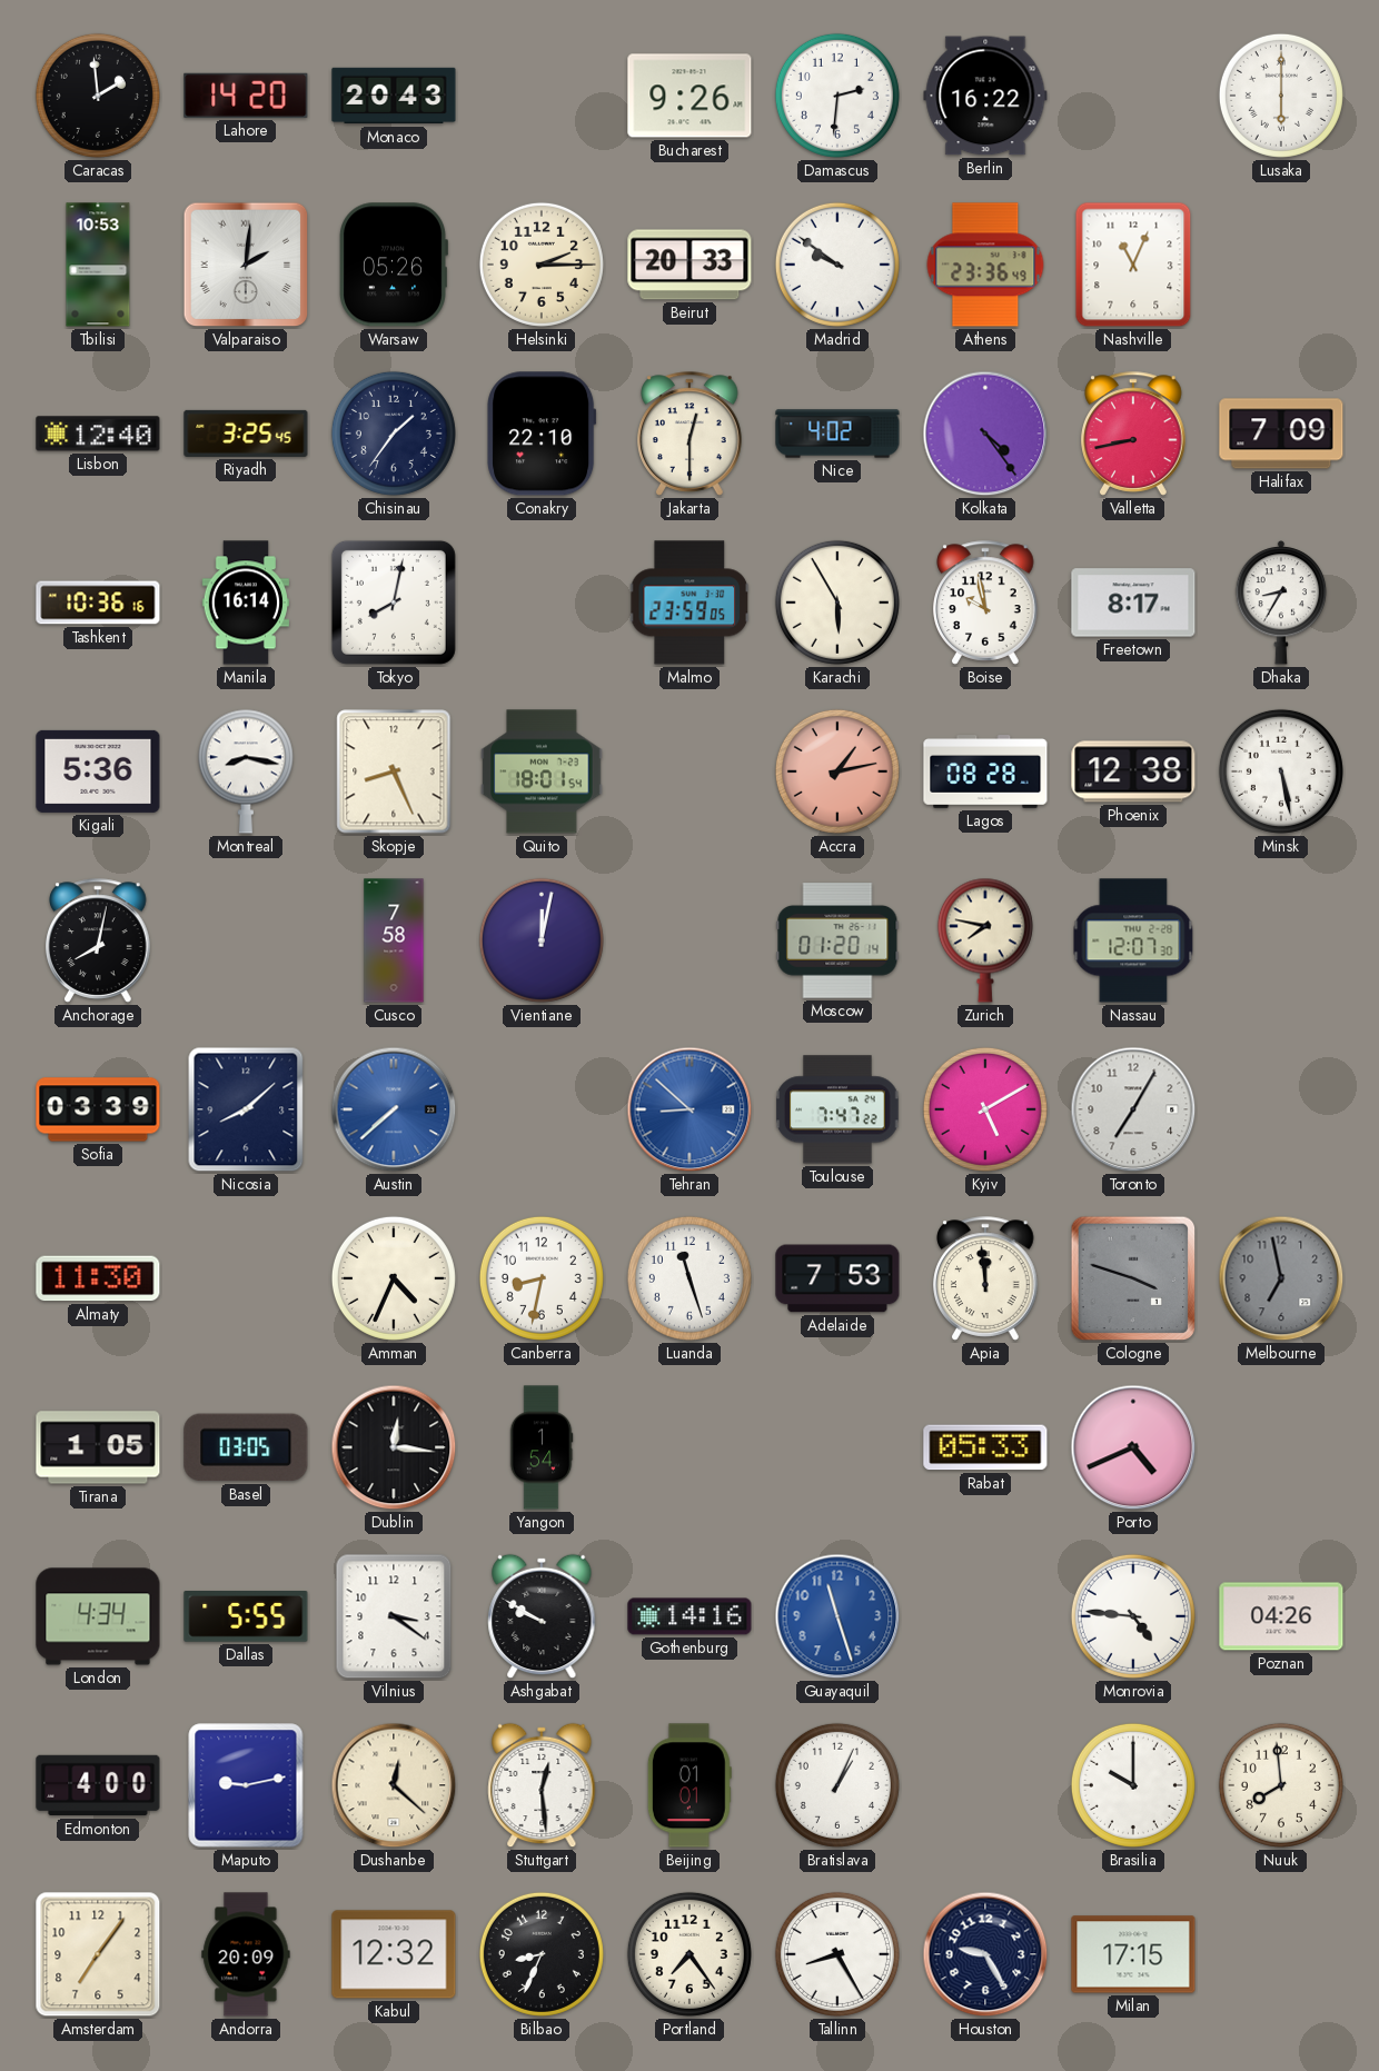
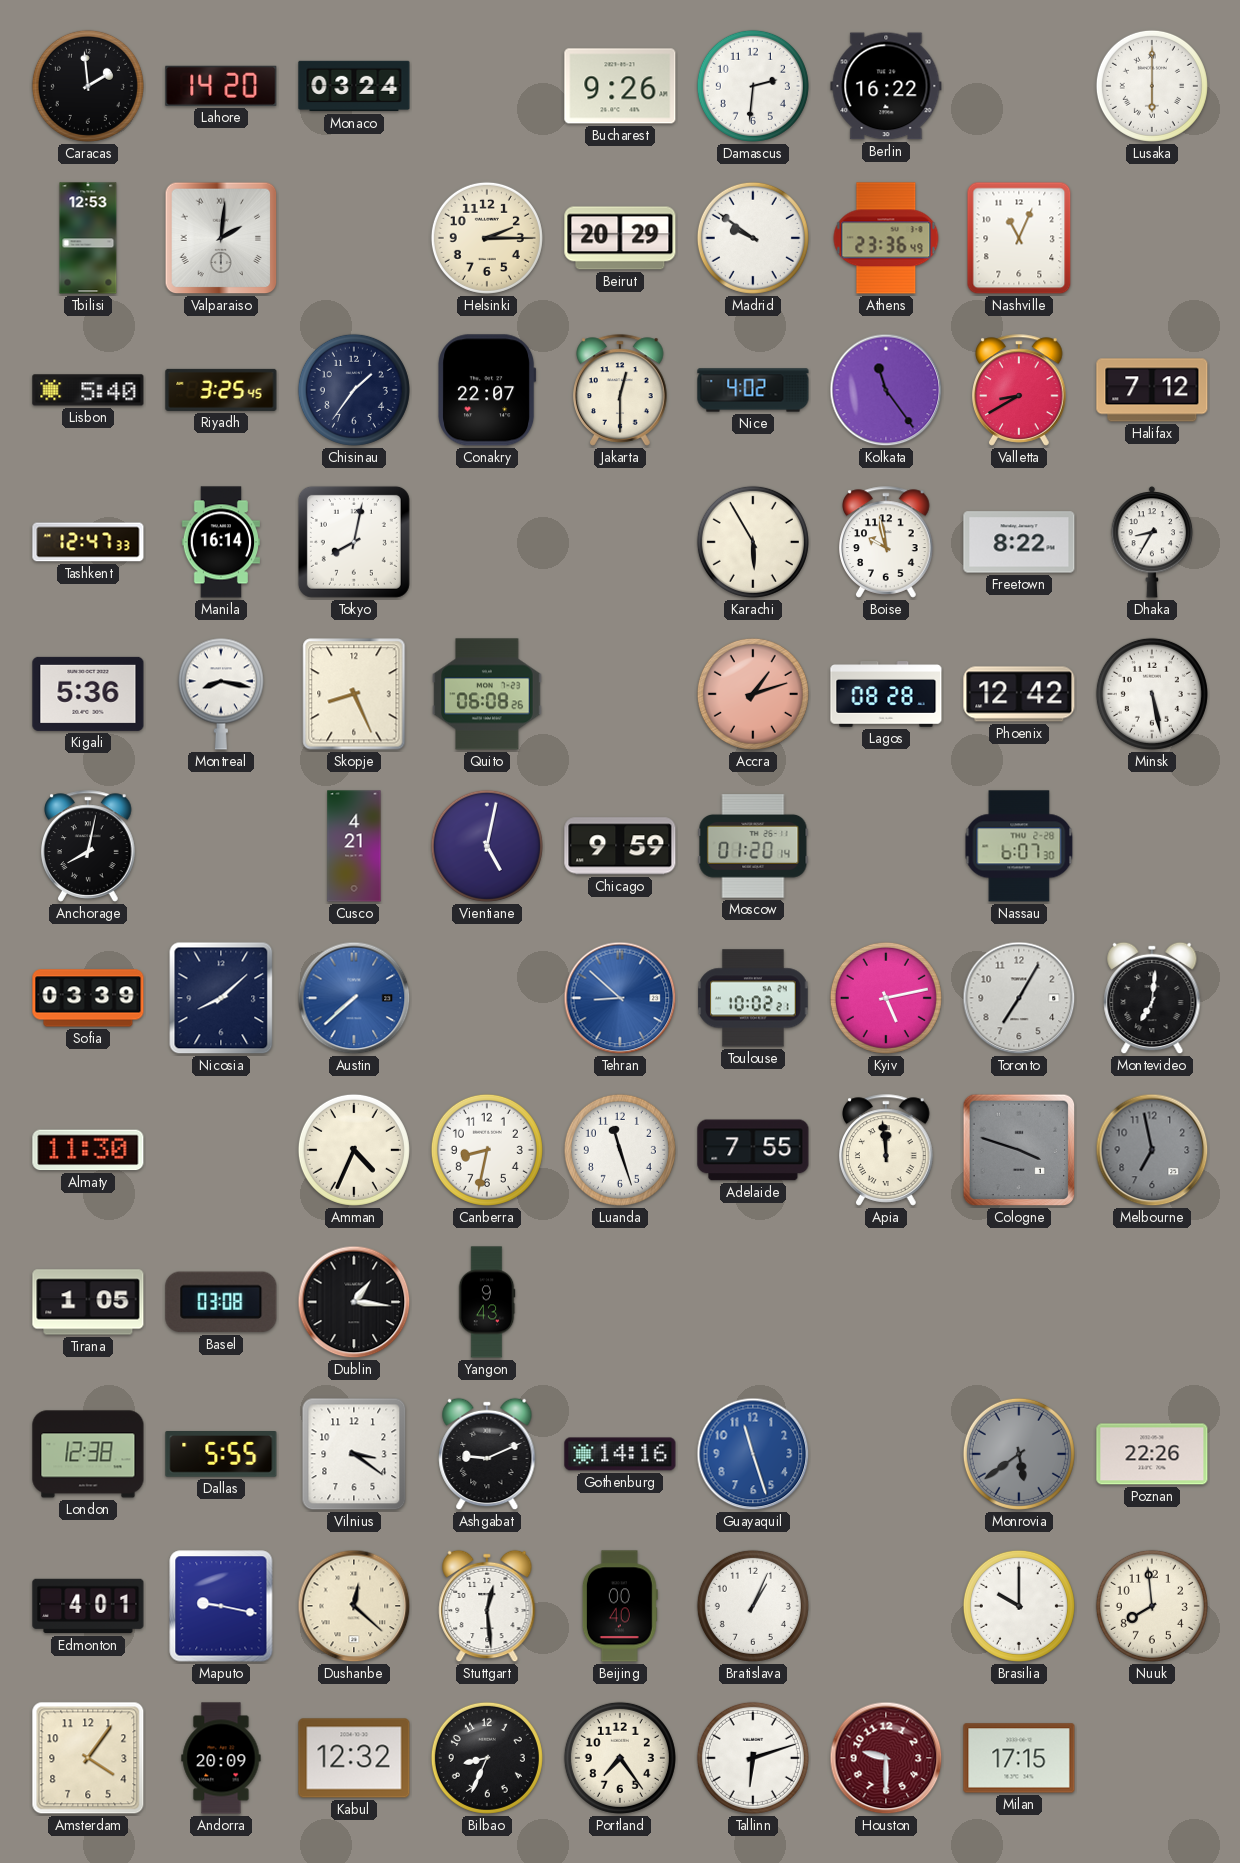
Monaco: 20:43 -> 03:24 (354, 86)
Tbilisi: 10:53 -> 12:53 (88, 238)
Warsaw: 05:26 -> none (394, 265)
Beirut: 20:33 -> 20:29 (620, 238)
Lisbon: 12:40 -> 5:40 (88, 390)
Conakry: 22:10 -> 22:07 (487, 390)
Kolkata: 4:24 -> 11:24 (886, 390)
Valletta: 8:43 -> 8:40 (1019, 390)
Halifax: 7:09 -> 7:12 (1152, 390)
Tashkent: 10:36 -> 12:47 (88, 542)
Malmo: 23:59 -> none (689, 603)
Freetown: 8:17 -> 8:22 (1019, 542)
Quito: 18:01 -> 06:08 (487, 694)
Accra: 1:13 -> 1:12 (753, 694)
Phoenix: 12:38 -> 12:42 (1019, 694)
Cusco: 7:58 -> 4:21 (354, 846)
Vientiane: 12:02 -> 5:02 (487, 846)
Chicago: none -> 9:59 (620, 846)
Zurich: 7:47 -> none (985, 940)
Nassau: 12:07 -> 6:07 (1019, 846)
Toulouse: 7:47 -> 10:02 (753, 998)
Kyiv: 5:10 -> 5:13 (886, 998)
Montevideo: none -> 7:01 (1152, 998)
Adelaide: 7:53 -> 7:55 (753, 1150)
Basel: 03:05 -> 03:08 (221, 1302)
Dublin: 12:16 -> 1:16 (354, 1302)
Yangon: 1:54 -> 9:43 (487, 1302)
Rabat: 05:33 -> none (985, 1447)
Porto: 4:41 -> none (1133, 1447)
London: 4:34 -> 12:38 (88, 1454)
Ashgabat: 9:50 -> 9:11 (487, 1454)
Monrovia: 4:46 -> 5:39 (1019, 1454)
Monrovia dial: white -> grey (1019, 1454)
Poznan: 04:26 -> 22:26 (1152, 1454)
Edmonton: 4:00 -> 4:01 (88, 1606)
Maputo: 9:13 -> 9:17 (221, 1606)
Beijing: 01:01 -> 00:40 (620, 1606)
Amsterdam: 7:06 -> 4:06 (88, 1758)
Tallinn: 8:25 -> 6:12 (753, 1758)
Houston: 9:25 -> 9:30 (886, 1758)
Houston dial: navy -> burgundy (886, 1758)
